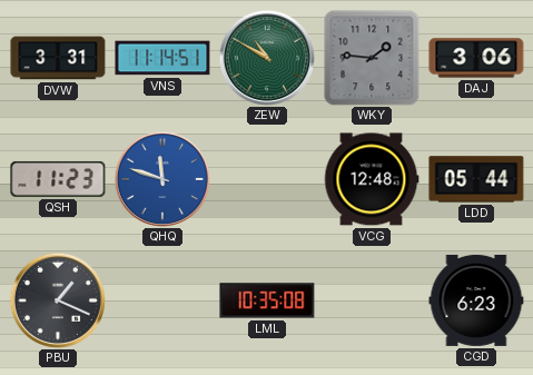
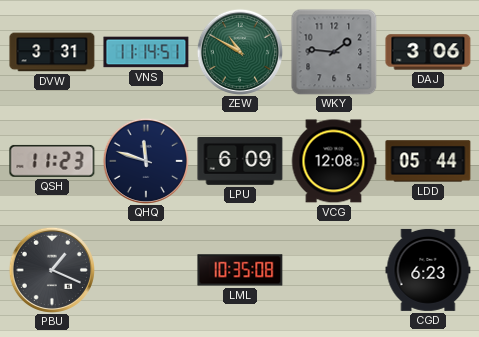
QHQ dial: blue -> navy (146, 161)
LPU: none -> 6:09 (240, 161)
VCG: 12:48 -> 12:08 (334, 161)
